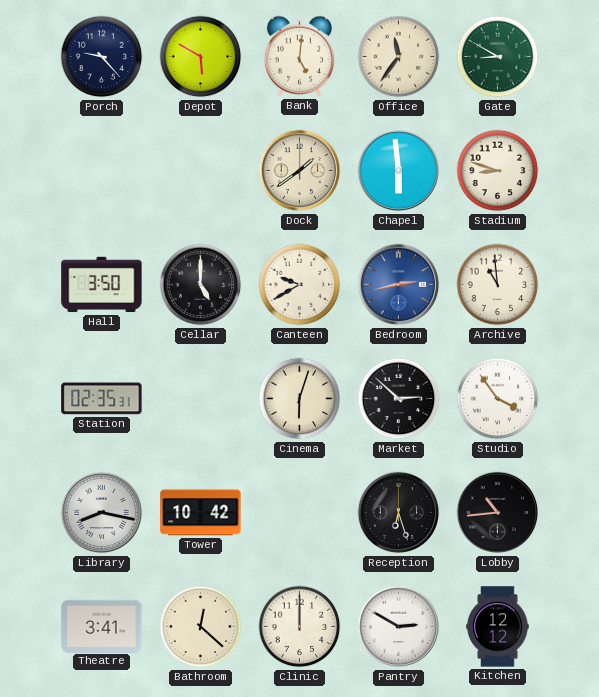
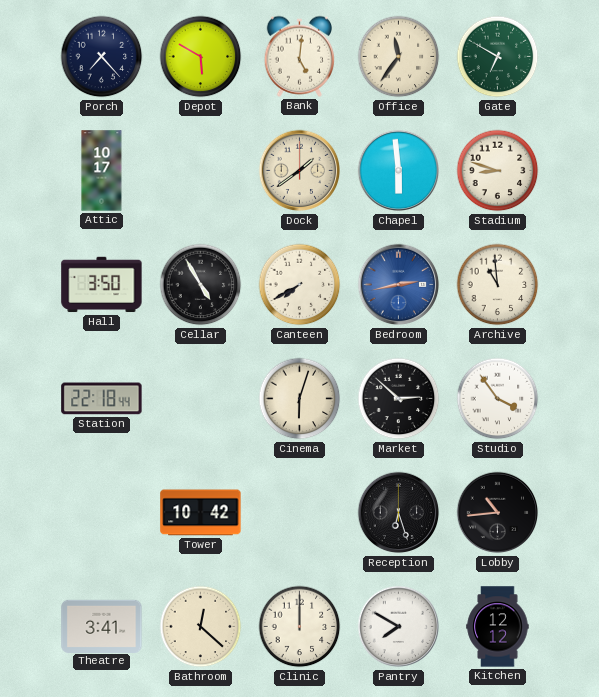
Porch: 9:23 -> 7:23 (102, 57)
Gate: 8:50 -> 6:50 (498, 57)
Attic: none -> 10:17 (102, 171)
Cellar: 5:00 -> 4:55 (201, 285)
Canteen: 9:40 -> 7:40 (300, 285)
Station: 02:35 -> 22:18 (102, 399)
Library: 8:17 -> none (102, 513)
Pantry: 2:50 -> 7:50 (399, 627)
